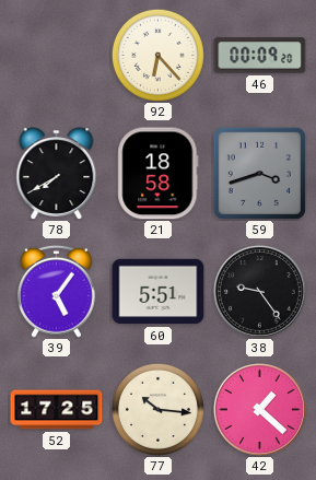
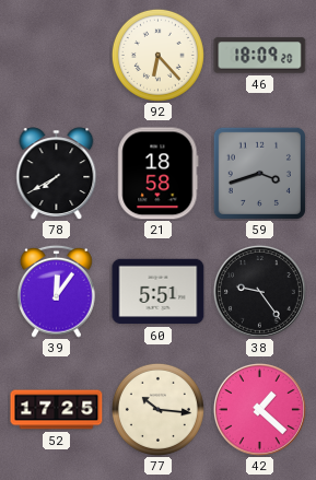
46: 00:09 -> 18:09 (260, 56)
39: 5:06 -> 12:06 (57, 291)
